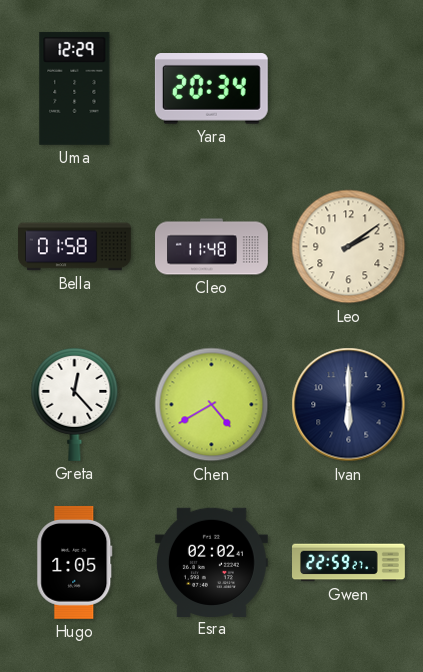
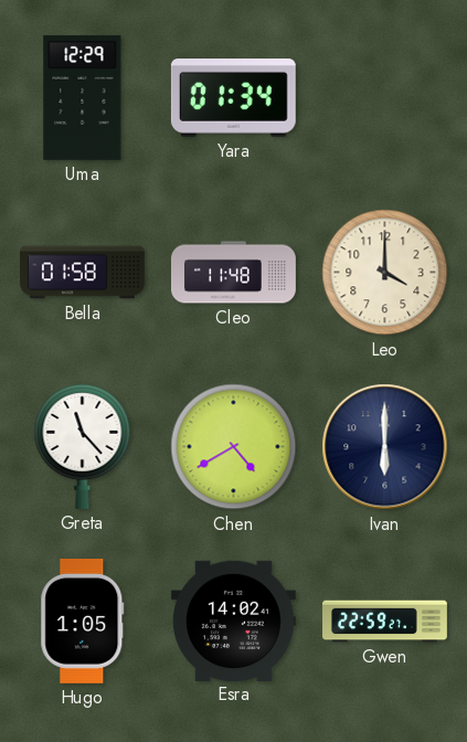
Yara: 20:34 -> 01:34 (233, 98)
Leo: 2:09 -> 4:00 (385, 273)
Greta: 12:23 -> 11:23 (83, 446)
Esra: 02:02 -> 14:02 (233, 621)
